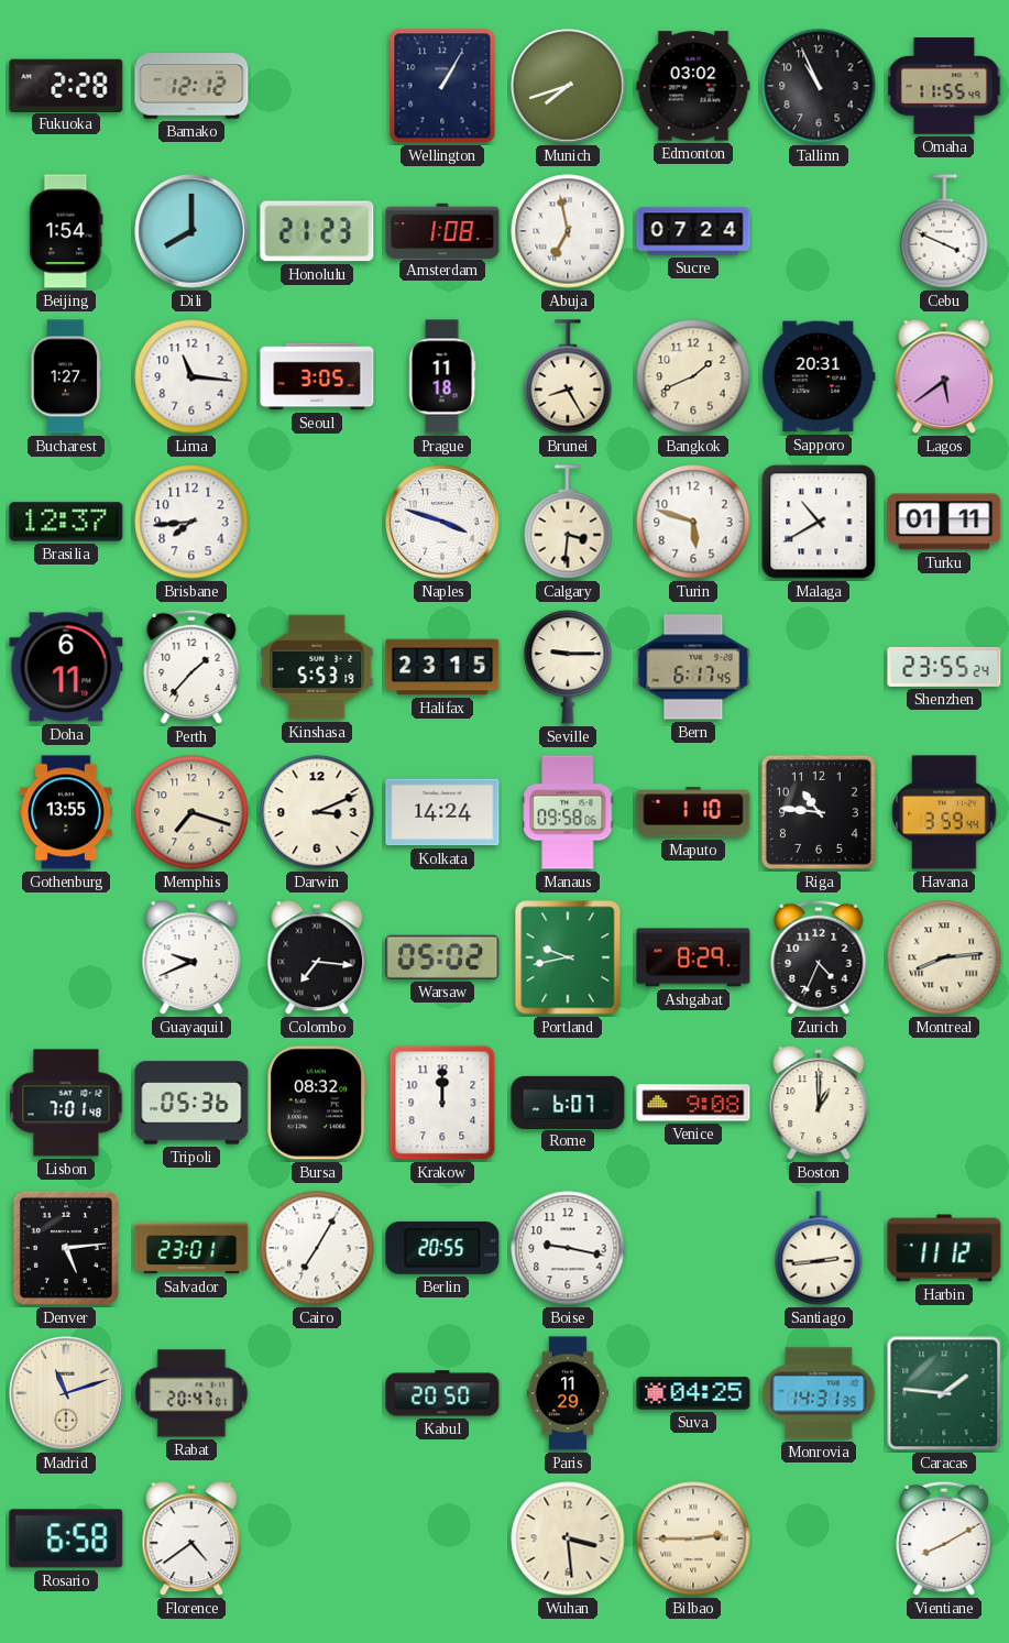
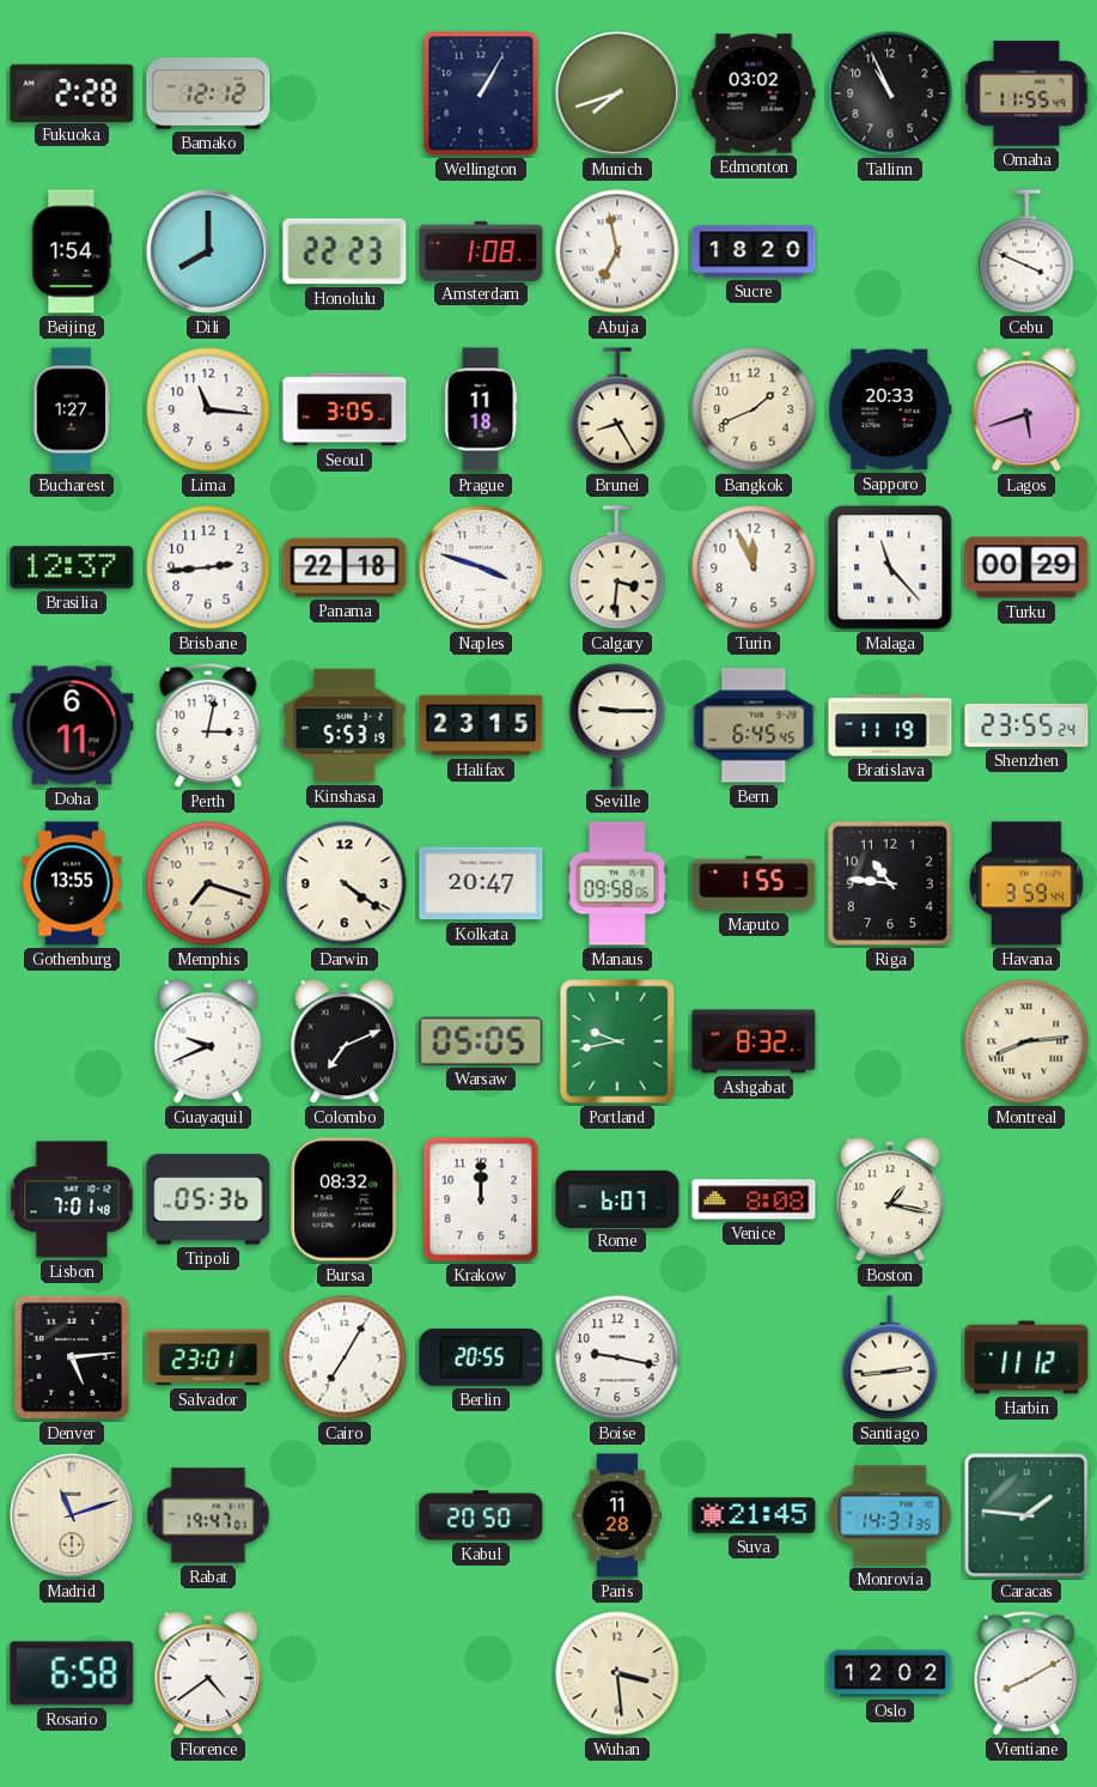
Honolulu: 21:23 -> 22:23 (345, 251)
Sucre: 07:24 -> 18:20 (754, 251)
Sapporo: 20:31 -> 20:33 (890, 409)
Lagos: 5:39 -> 5:42 (1026, 411)
Brisbane: 7:44 -> 2:44 (208, 567)
Panama: none -> 22:18 (345, 567)
Turin: 5:48 -> 11:56 (754, 567)
Malaga: 10:40 -> 11:23 (890, 567)
Turku: 01:11 -> 00:29 (1026, 567)
Perth: 1:37 -> 3:02 (208, 725)
Bern: 6:17 -> 6:45 (754, 725)
Bratislava: none -> 11:19 (890, 725)
Darwin: 3:11 -> 4:21 (345, 883)
Kolkata: 14:24 -> 20:47 (481, 883)
Maputo: 1:10 -> 1:55 (754, 883)
Colombo: 7:16 -> 7:11 (345, 1043)
Warsaw: 05:02 -> 05:05 (481, 1041)
Ashgabat: 8:29 -> 8:32 (754, 1041)
Zurich: 4:34 -> none (819, 957)
Venice: 9:08 -> 8:08 (754, 1199)
Boston: 1:00 -> 1:17 (890, 1201)
Rabat: 20:47 -> 19:47 (208, 1515)
Paris: 11:29 -> 11:28 (617, 1515)
Suva: 04:25 -> 21:45 (754, 1515)
Bilbao: 2:45 -> none (693, 1538)
Oslo: none -> 12:02 (890, 1673)
